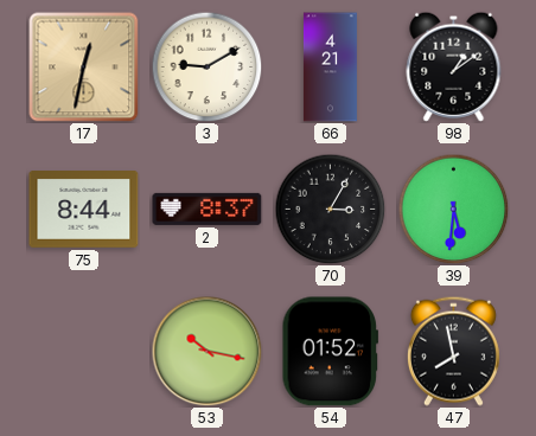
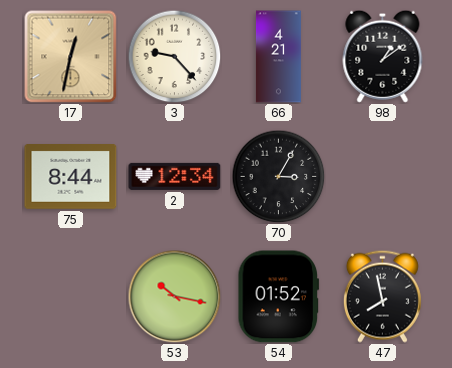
3: 9:10 -> 9:23 (174, 56)
2: 8:37 -> 12:34 (175, 176)
39: 5:31 -> none (453, 209)
